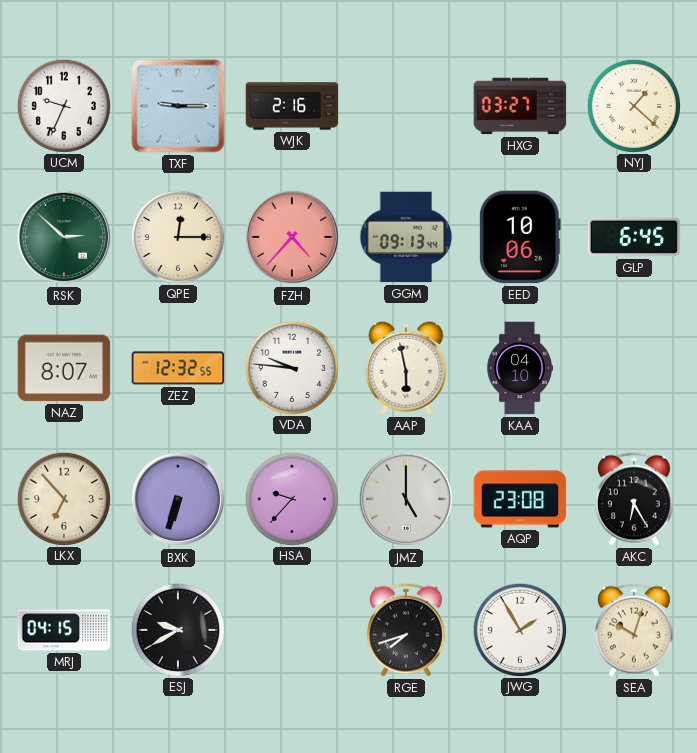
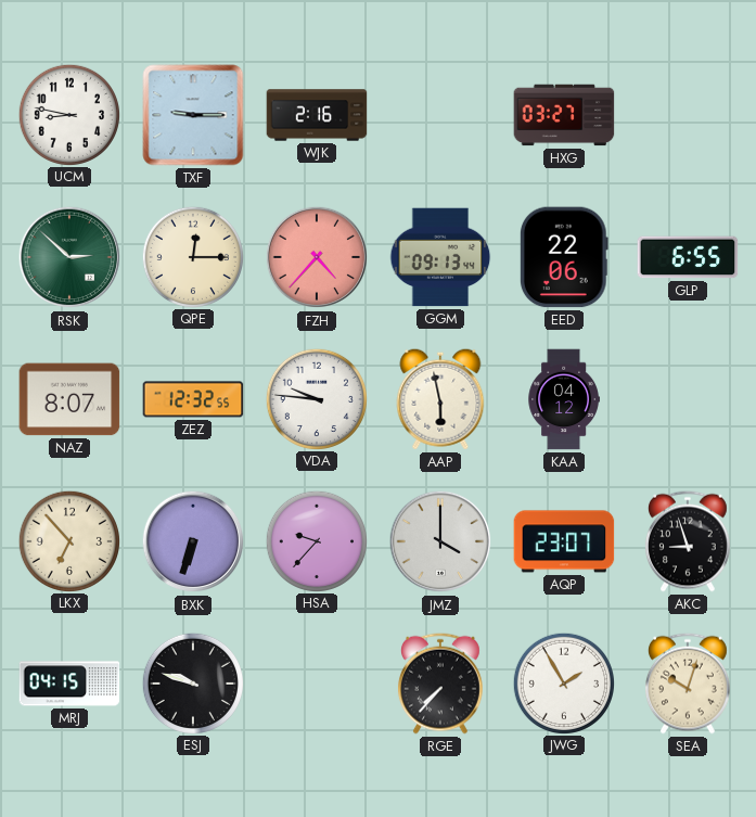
UCM: 9:34 -> 8:47 (68, 114)
NYJ: 1:22 -> none (633, 105)
EED: 10:06 -> 22:06 (564, 257)
GLP: 6:45 -> 6:55 (688, 257)
KAA: 04:10 -> 04:12 (564, 399)
JMZ: 5:00 -> 4:00 (440, 541)
AQP: 23:08 -> 23:07 (564, 541)
AKC: 6:25 -> 8:57 (688, 541)
ESJ: 9:40 -> 9:48 (192, 682)
RGE: 7:42 -> 7:37 (440, 684)
